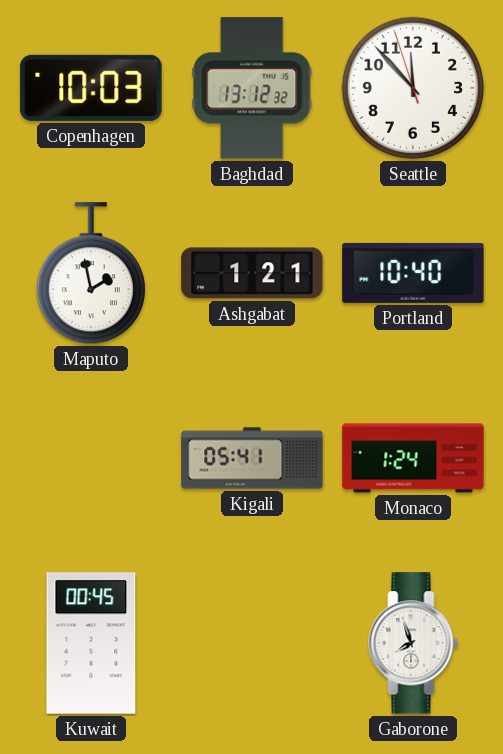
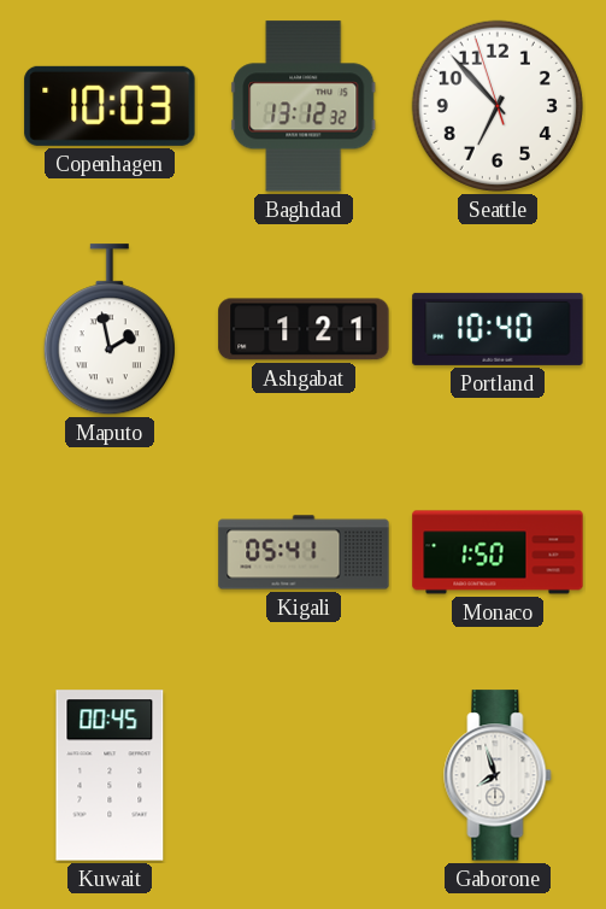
Seattle: 11:52 -> 6:52 (498, 106)
Monaco: 1:24 -> 1:50 (498, 552)
